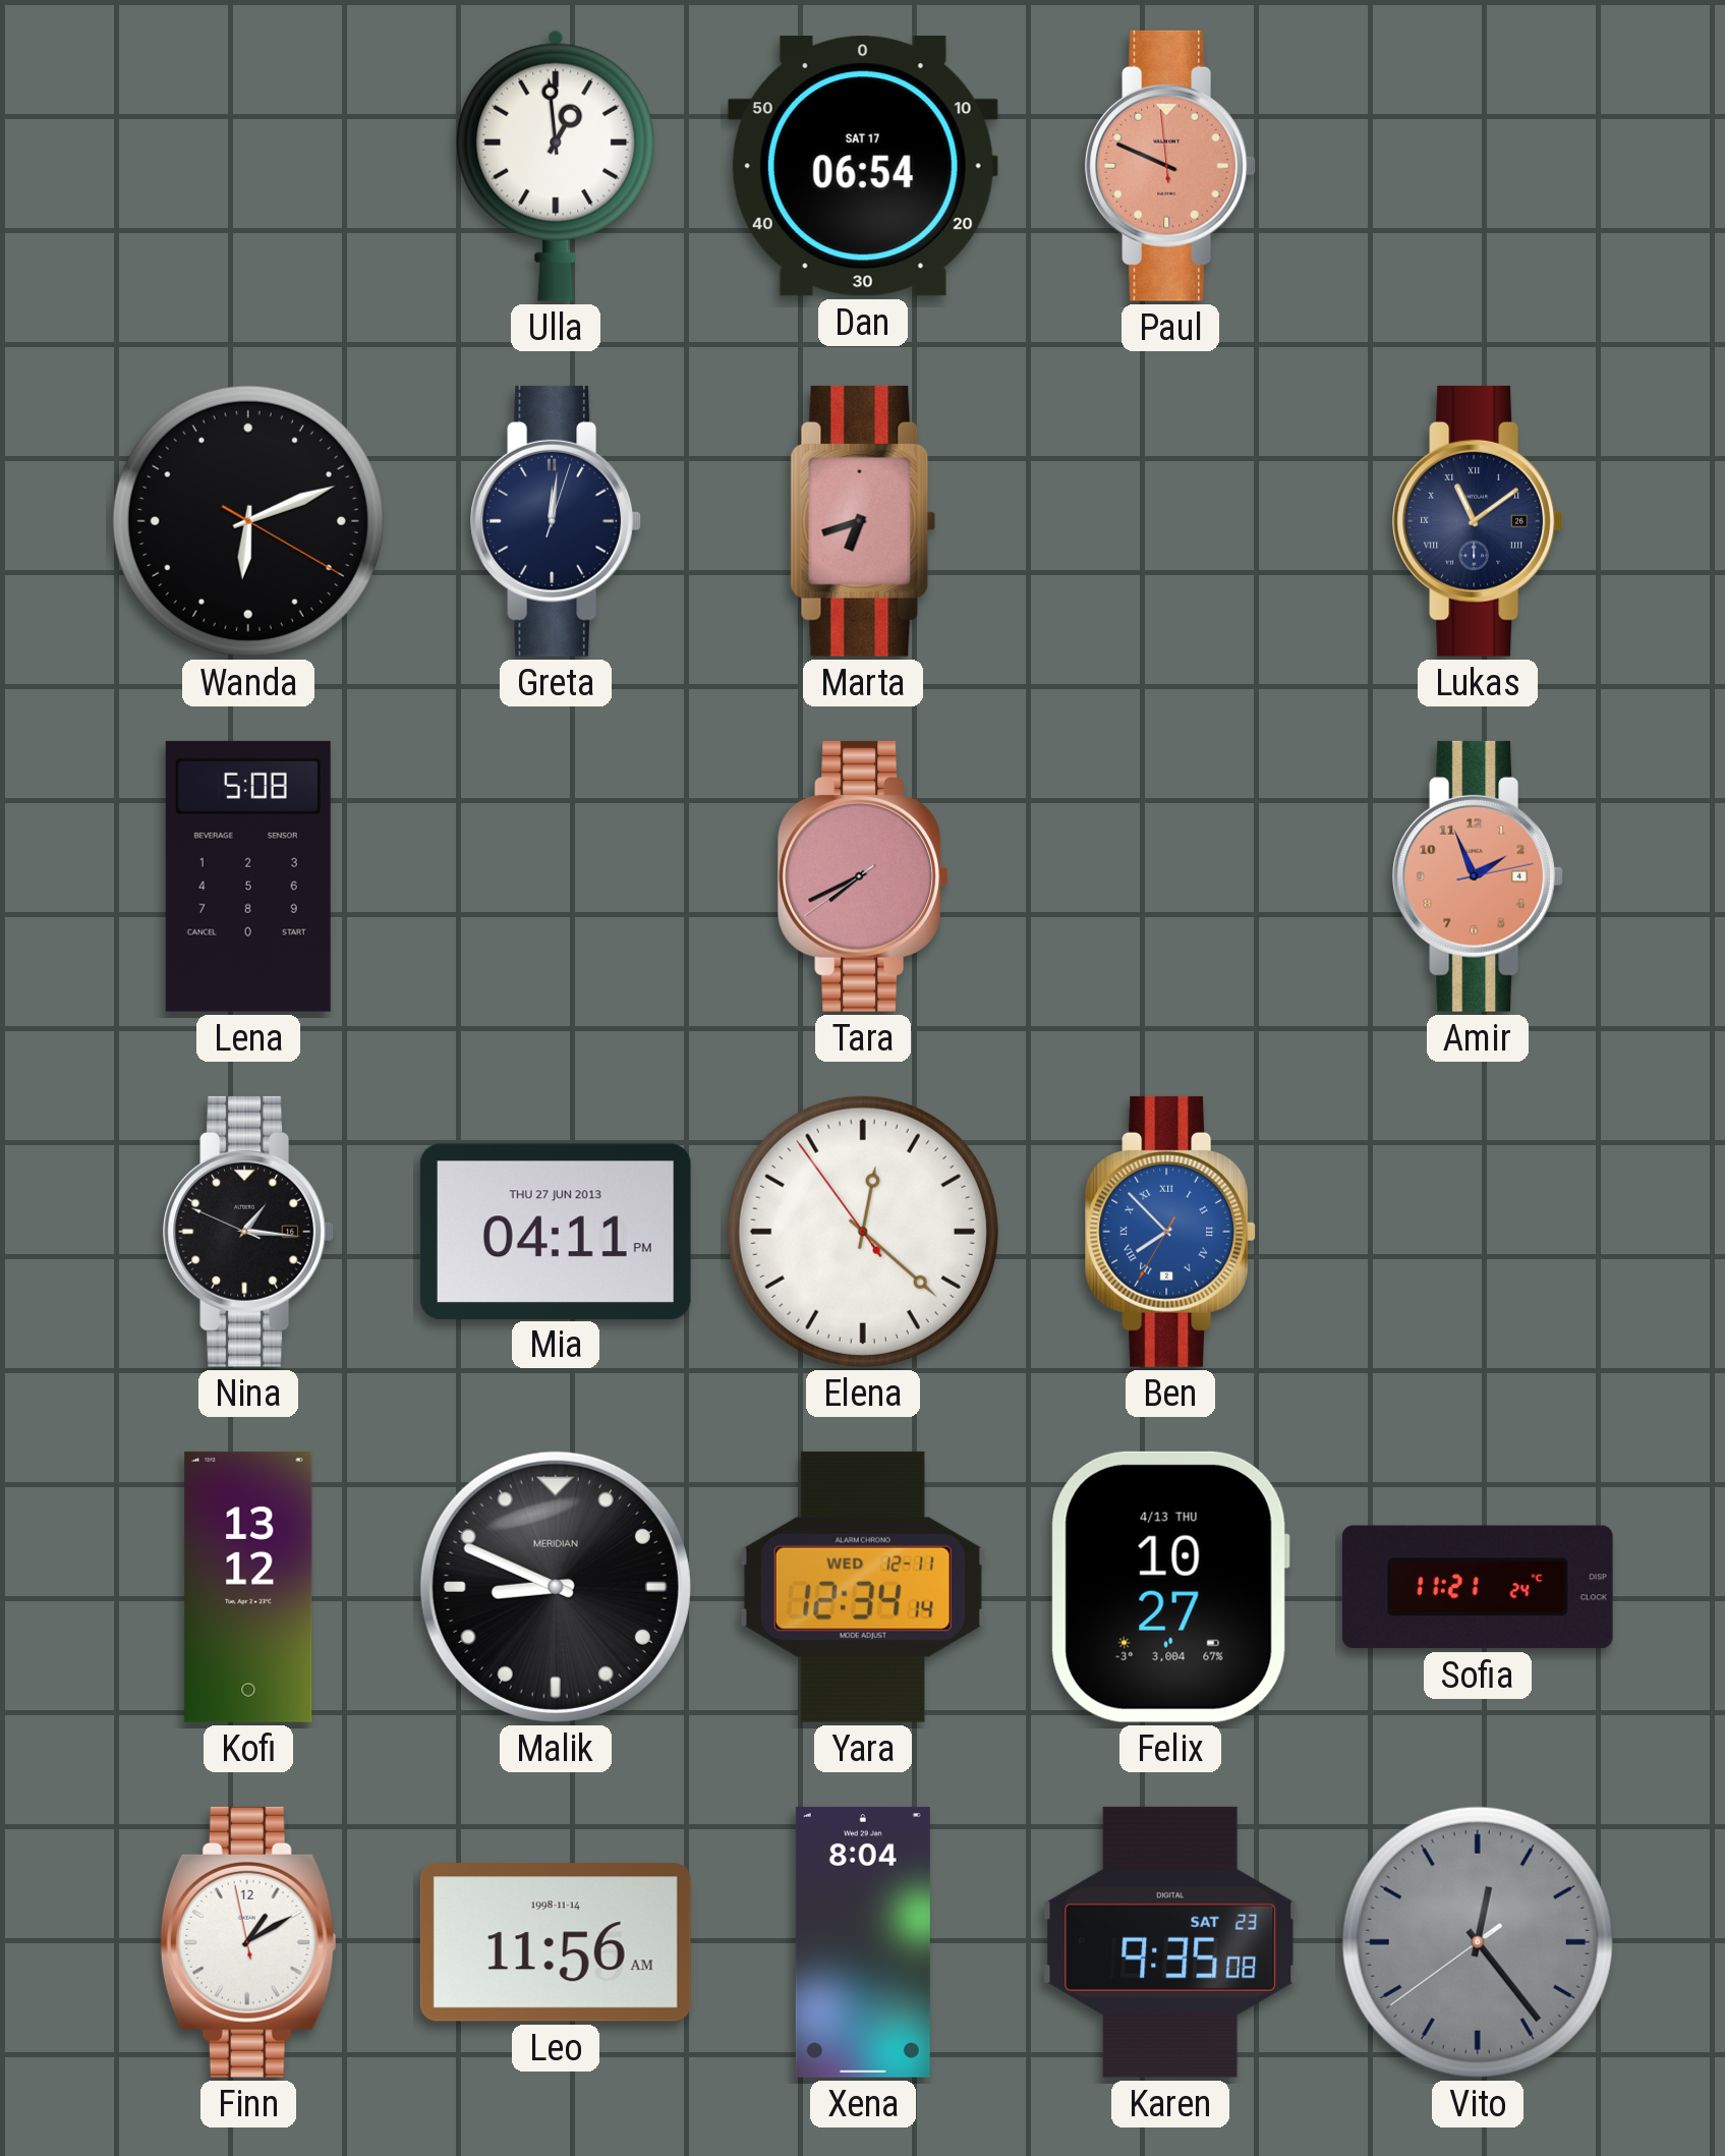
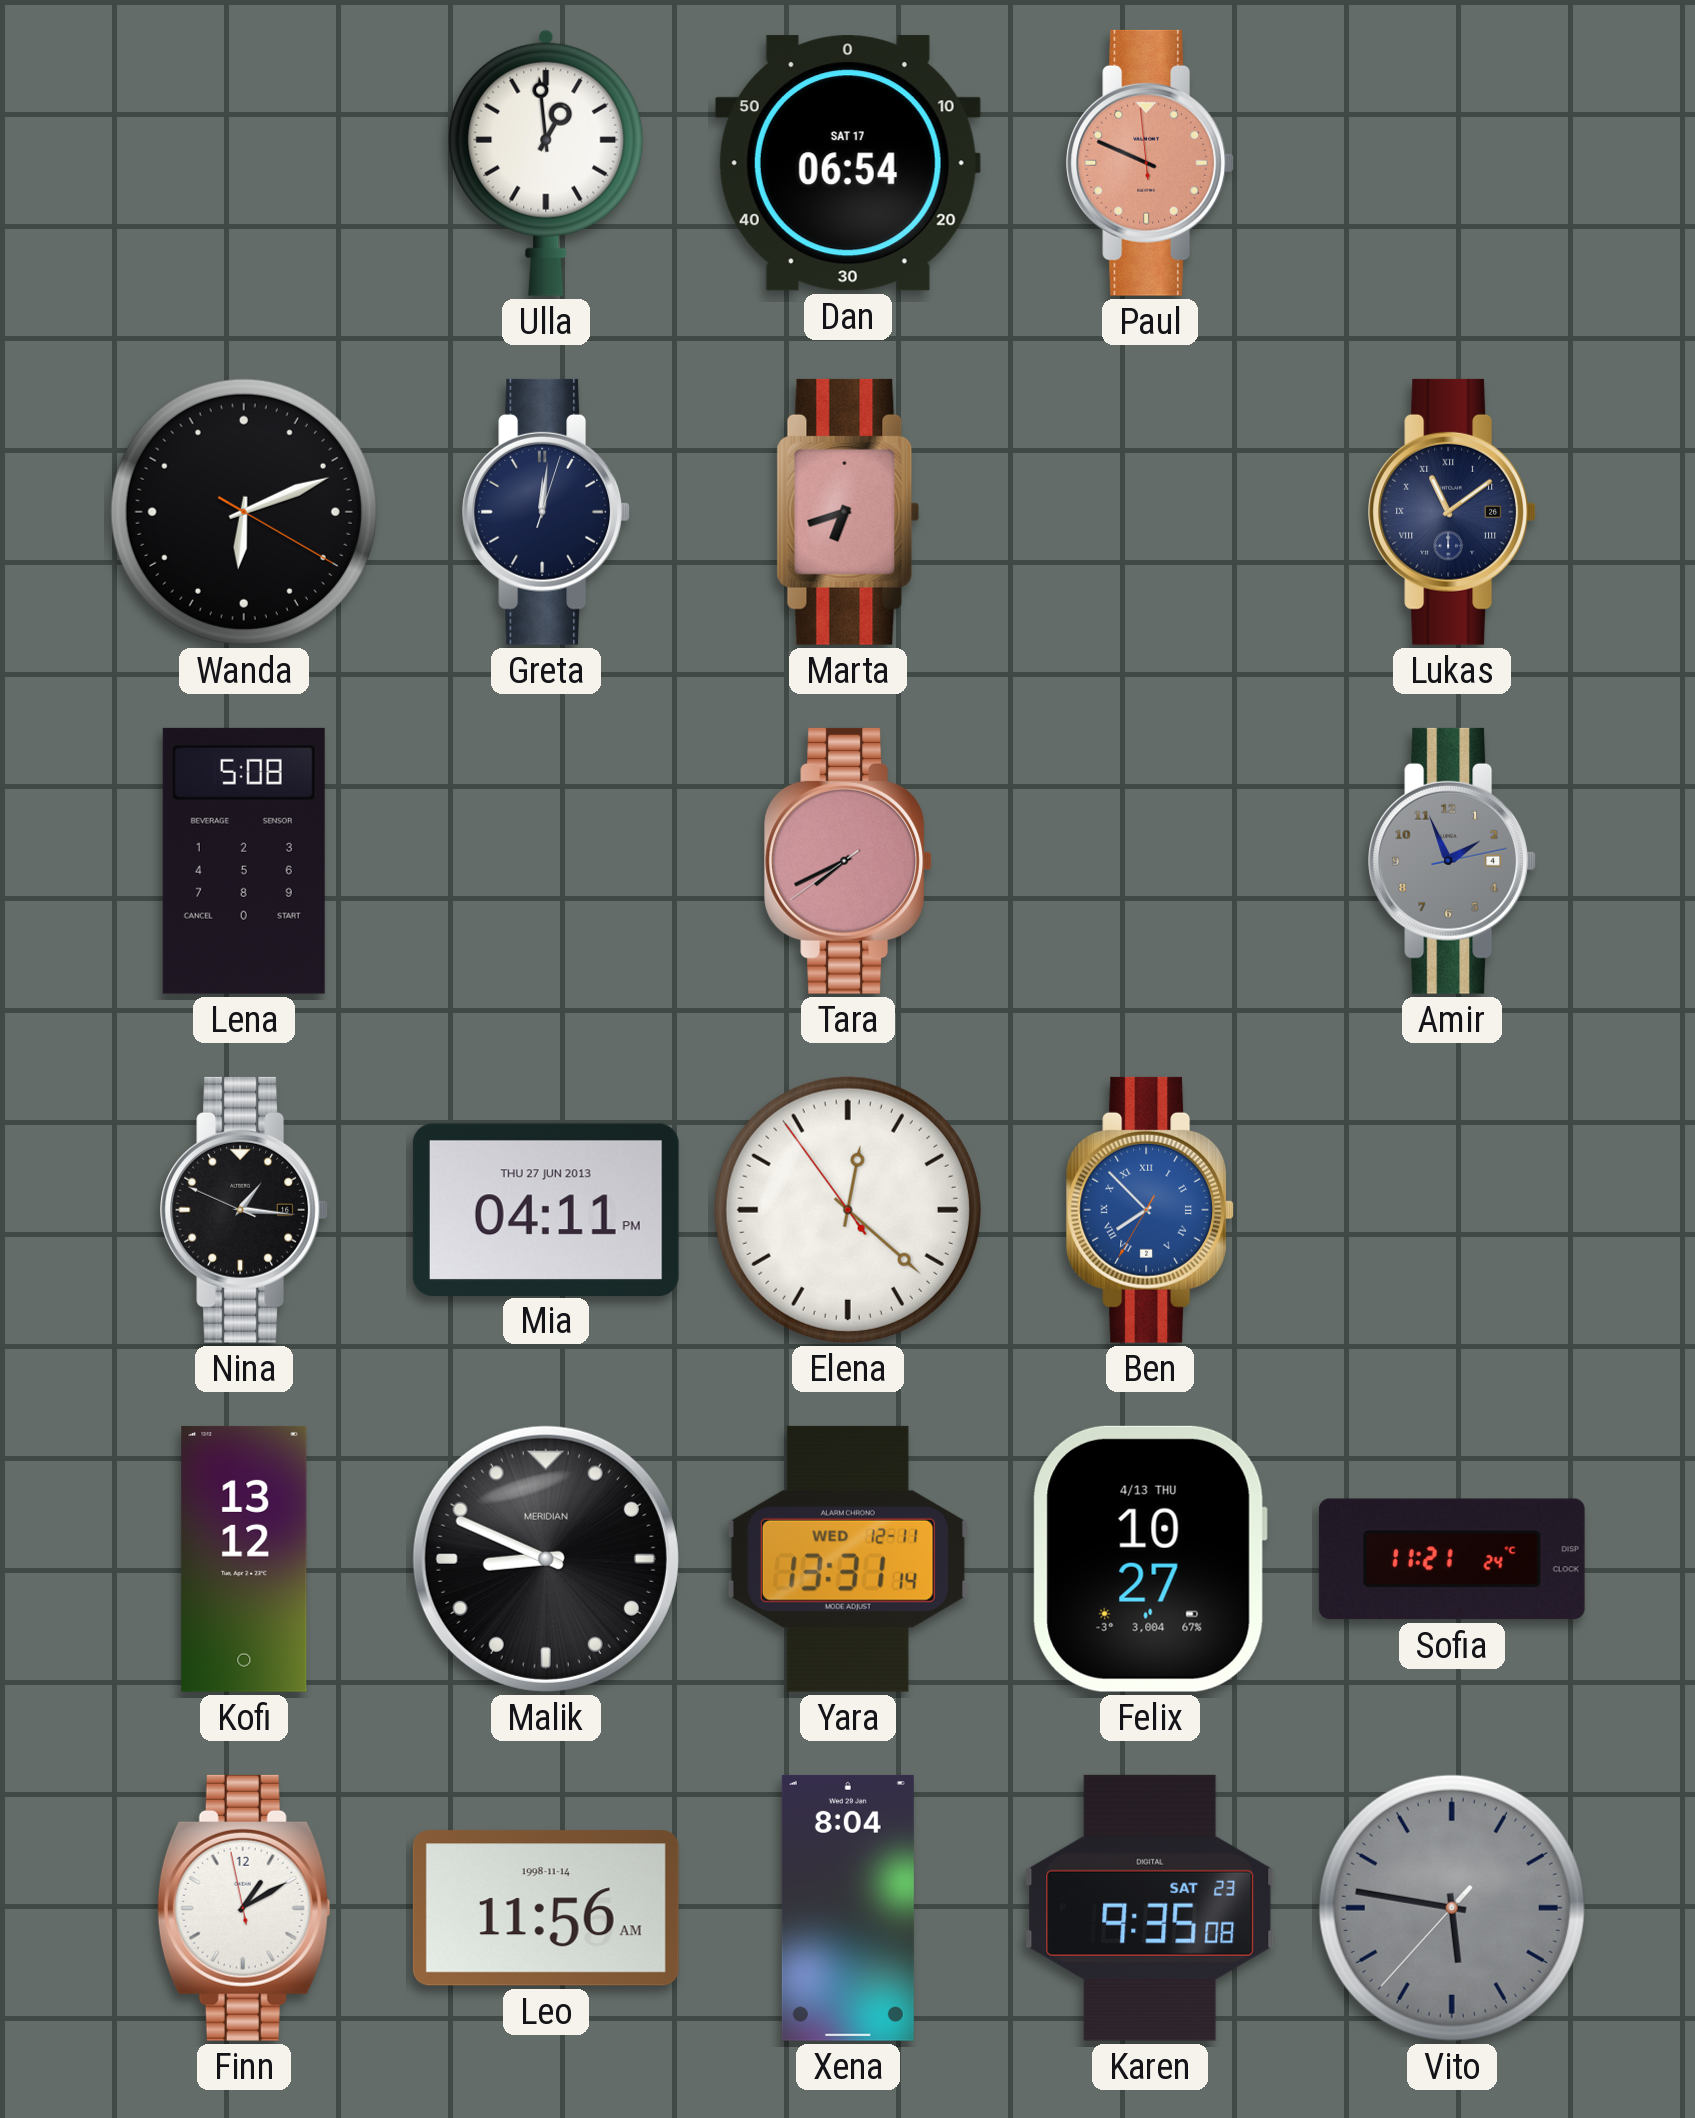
Amir dial: salmon -> grey (1451, 861)
Yara: 12:34 -> 13:31 (848, 1559)
Vito: 12:23 -> 5:46 (1452, 1908)
